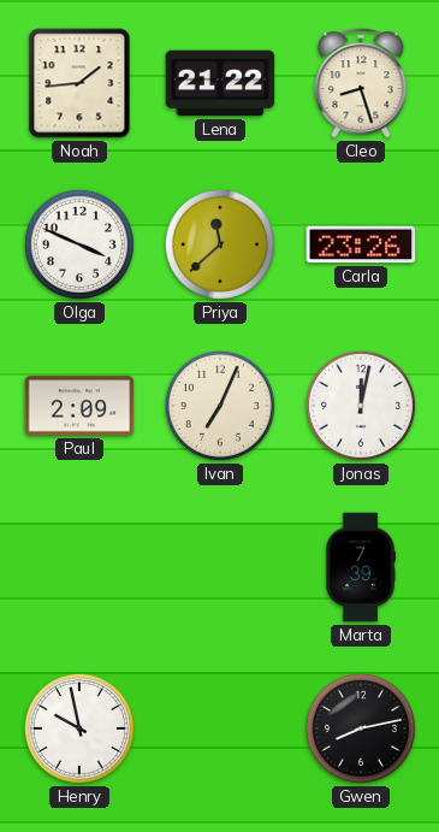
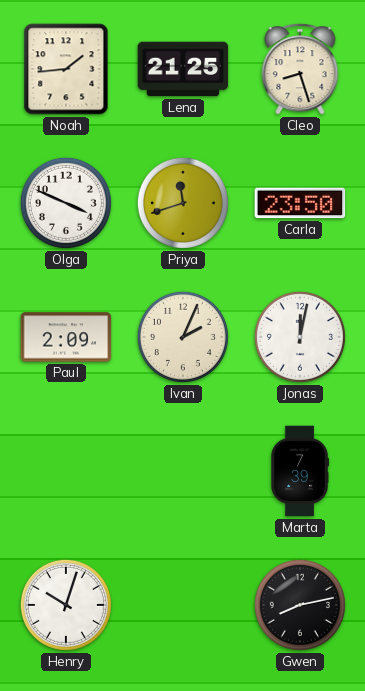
Lena: 21:22 -> 21:25 (183, 69)
Priya: 11:38 -> 11:42 (183, 203)
Carla: 23:26 -> 23:50 (300, 203)
Ivan: 7:04 -> 2:04 (183, 337)
Henry: 9:58 -> 10:03 (66, 605)
